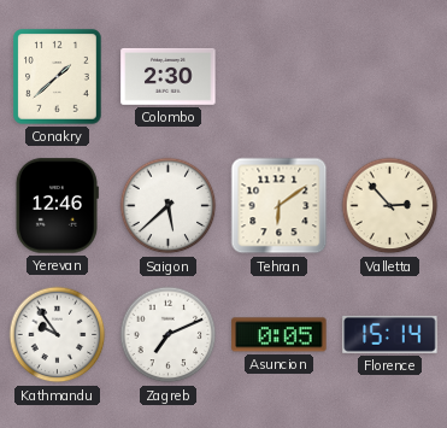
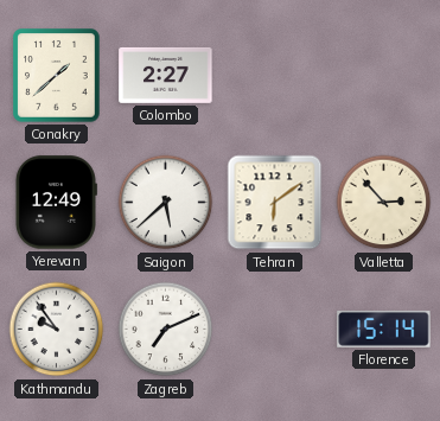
Colombo: 2:30 -> 2:27 (166, 75)
Yerevan: 12:46 -> 12:49 (56, 203)
Asuncion: 0:05 -> none (280, 335)
